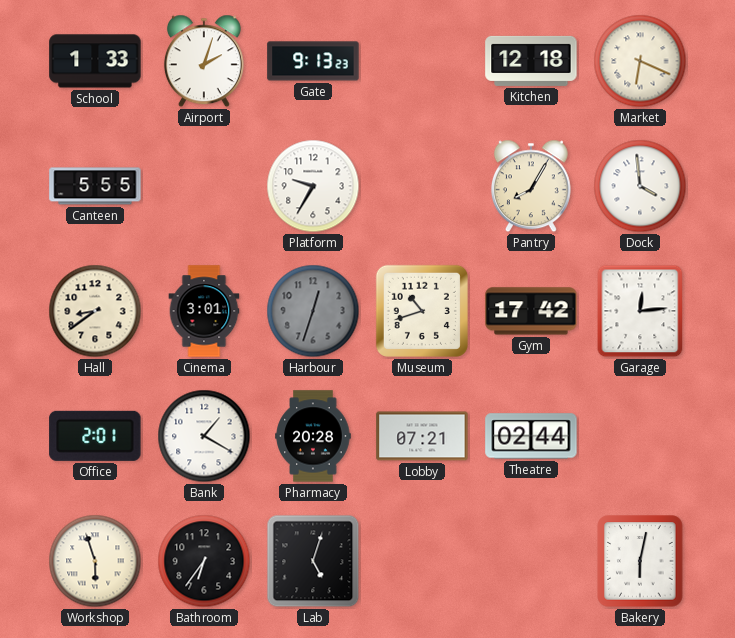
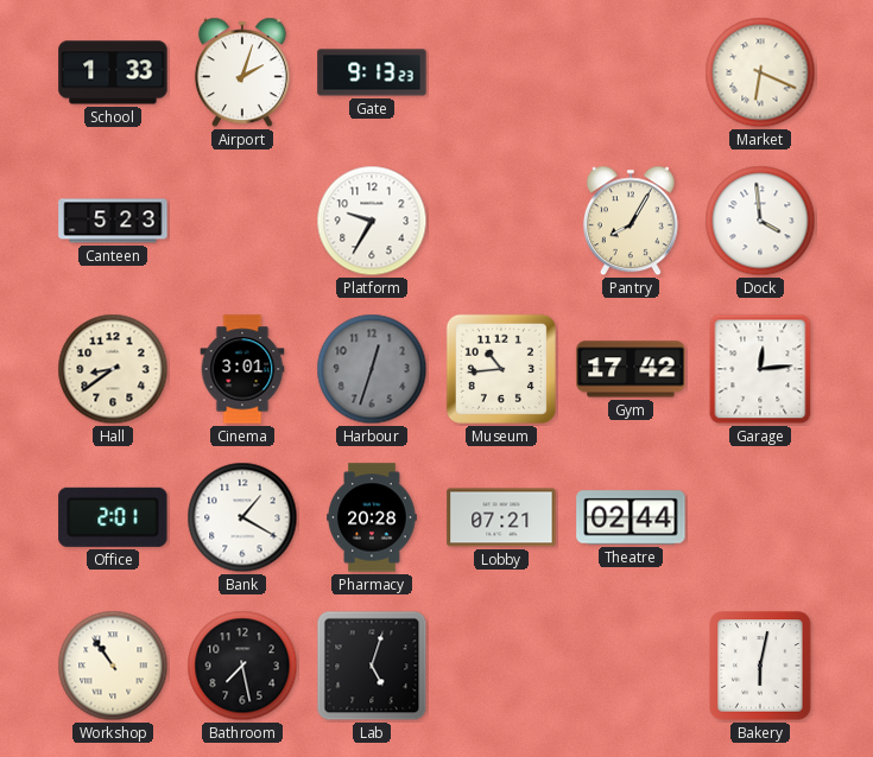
Kitchen: 12:18 -> none (531, 61)
Canteen: 5:55 -> 5:23 (113, 221)
Museum: 10:42 -> 10:44 (501, 369)
Workshop: 5:57 -> 10:54 (113, 666)
Bathroom: 6:36 -> 7:28 (242, 666)
